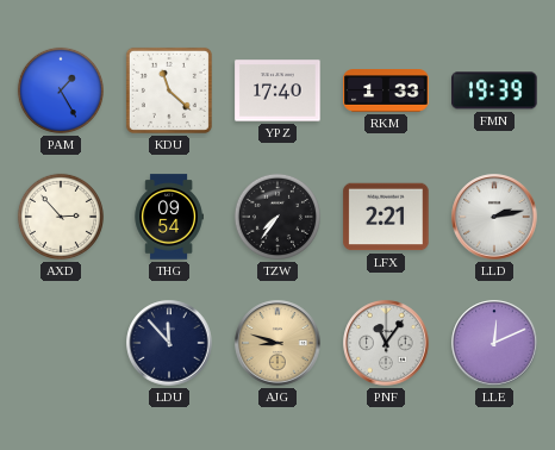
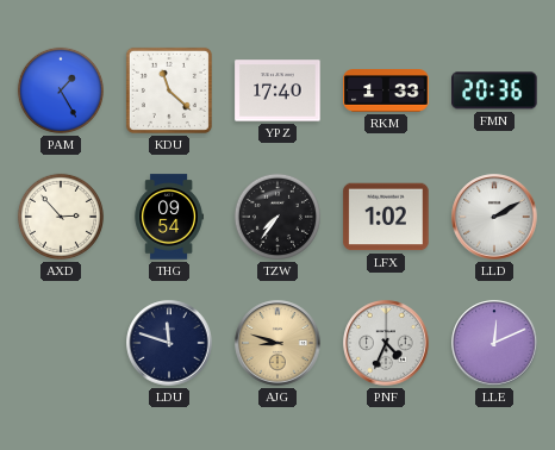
FMN: 19:39 -> 20:36 (494, 90)
LFX: 2:21 -> 1:02 (386, 217)
LLD: 2:13 -> 2:10 (494, 217)
LDU: 11:53 -> 11:48 (169, 343)
PNF: 11:06 -> 4:34 (386, 343)
